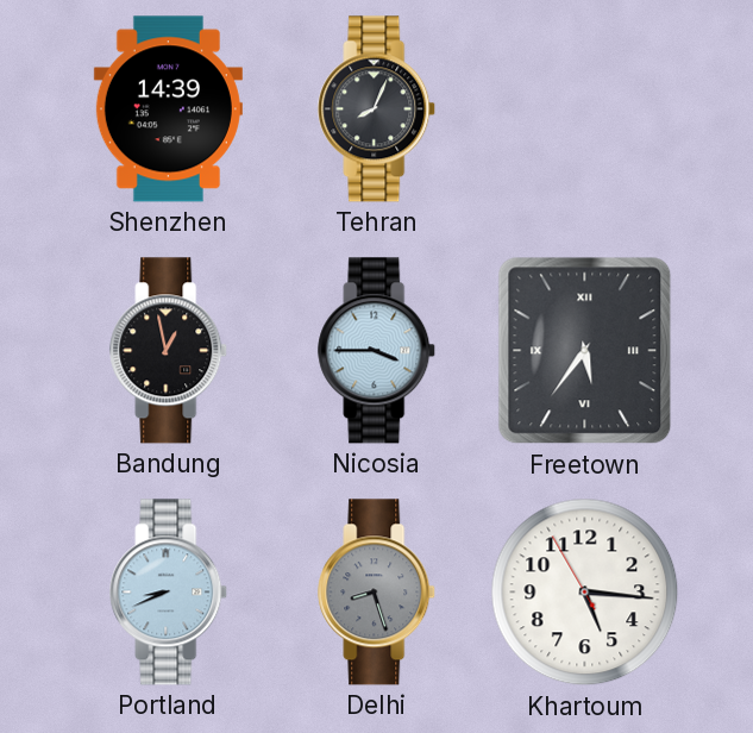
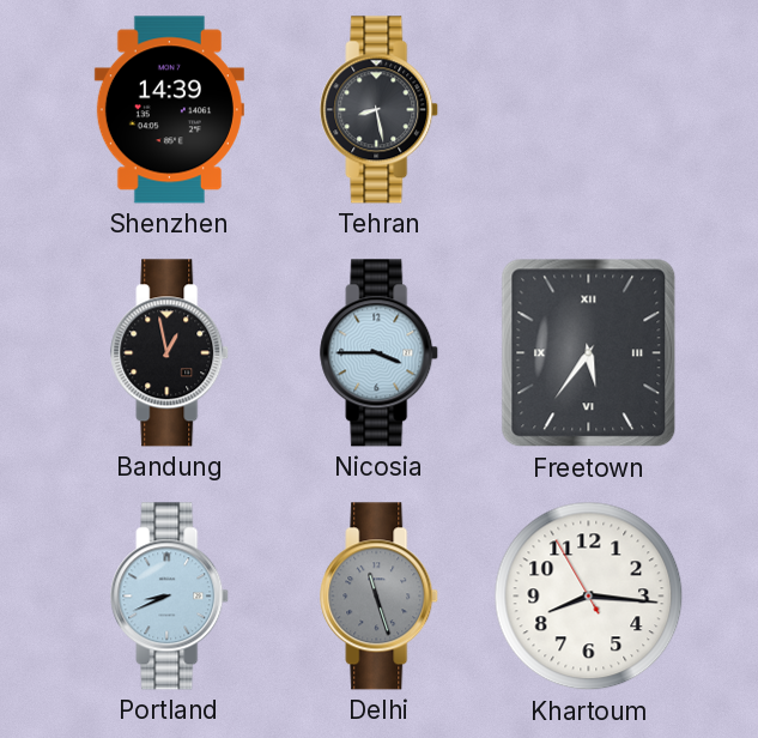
Tehran: 8:04 -> 8:28 (380, 110)
Delhi: 8:27 -> 11:27 (380, 597)
Khartoum: 5:15 -> 8:15 (589, 597)
